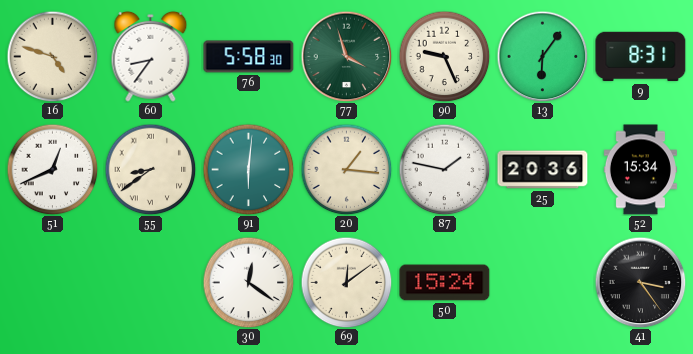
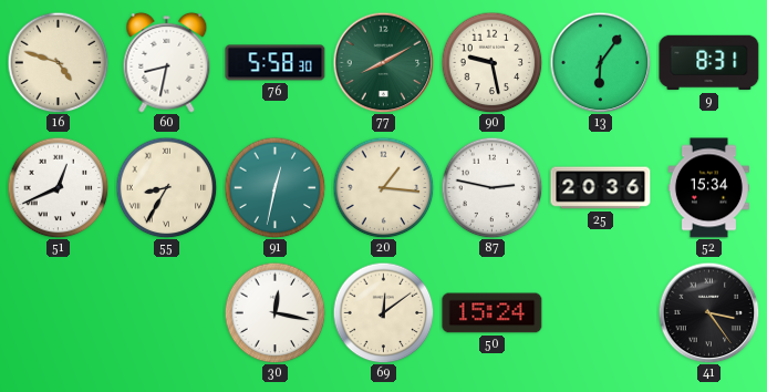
60: 8:36 -> 8:32 (167, 62)
77: 3:57 -> 8:10 (383, 62)
90: 9:26 -> 9:28 (491, 62)
55: 8:39 -> 8:35 (166, 187)
91: 6:01 -> 12:32 (274, 187)
87: 1:47 -> 2:47 (491, 187)
30: 12:21 -> 12:17 (274, 312)
